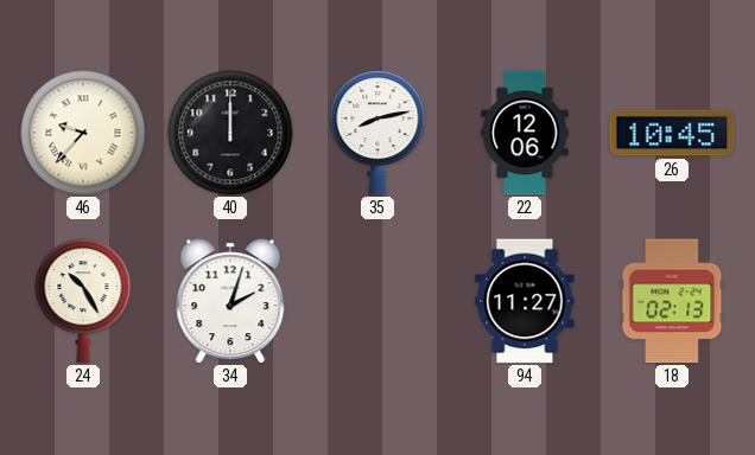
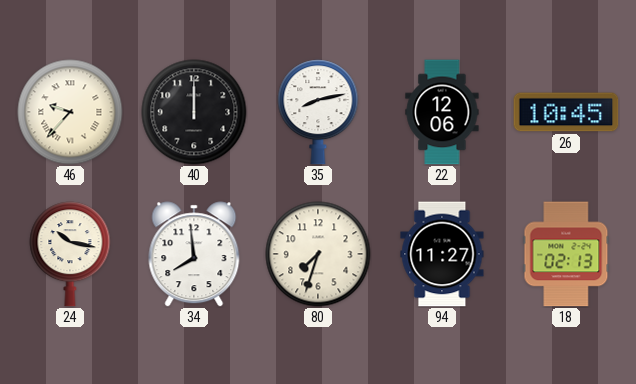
24: 10:25 -> 10:17 (70, 254)
34: 2:03 -> 7:59 (194, 254)
80: none -> 7:33 (318, 254)
